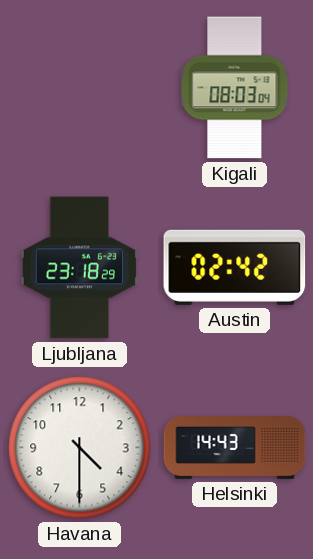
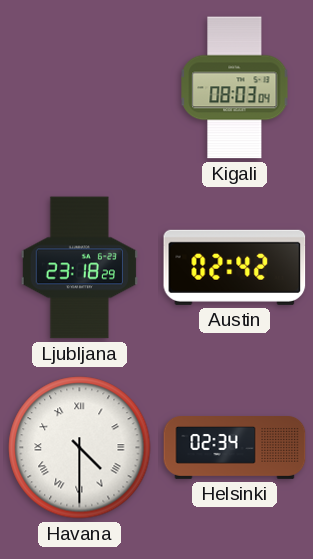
Havana numerals: Arabic -> Roman (80, 448)
Helsinki: 14:43 -> 02:34 (235, 448)
